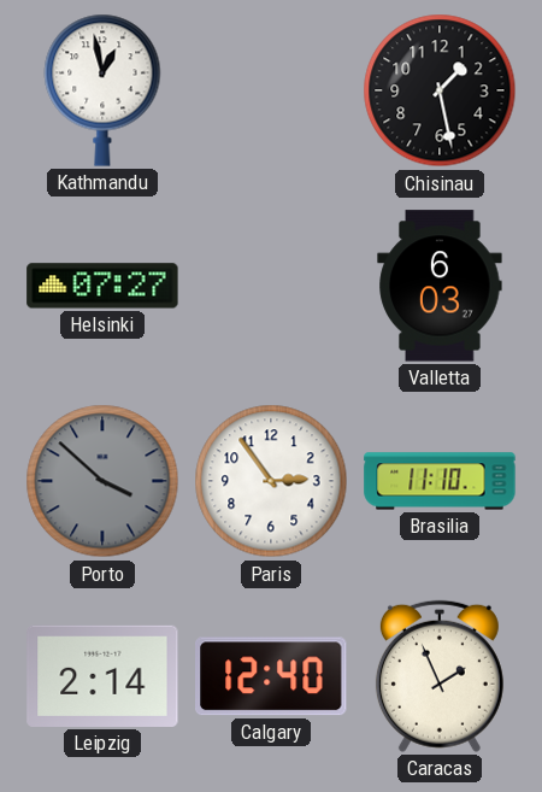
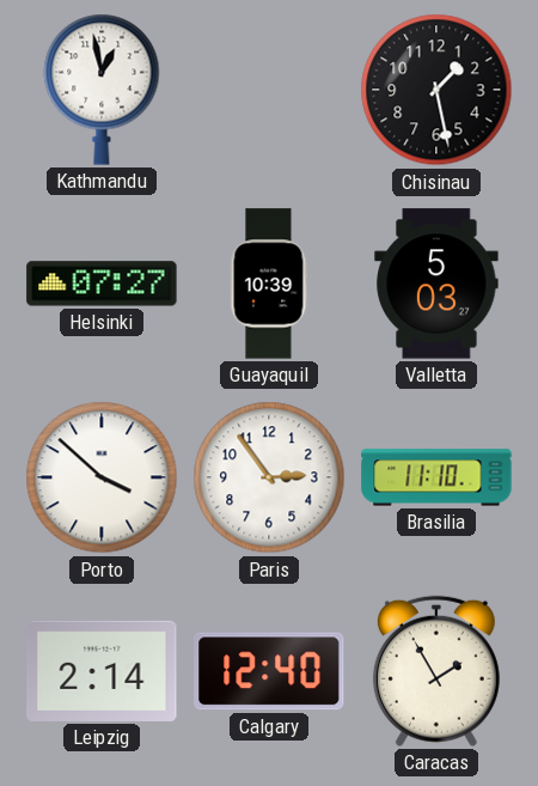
Guayaquil: none -> 10:39 (269, 284)
Valletta: 6:03 -> 5:03 (436, 284)
Porto dial: grey -> white (102, 477)
Caracas: 1:56 -> 1:55 (436, 671)
